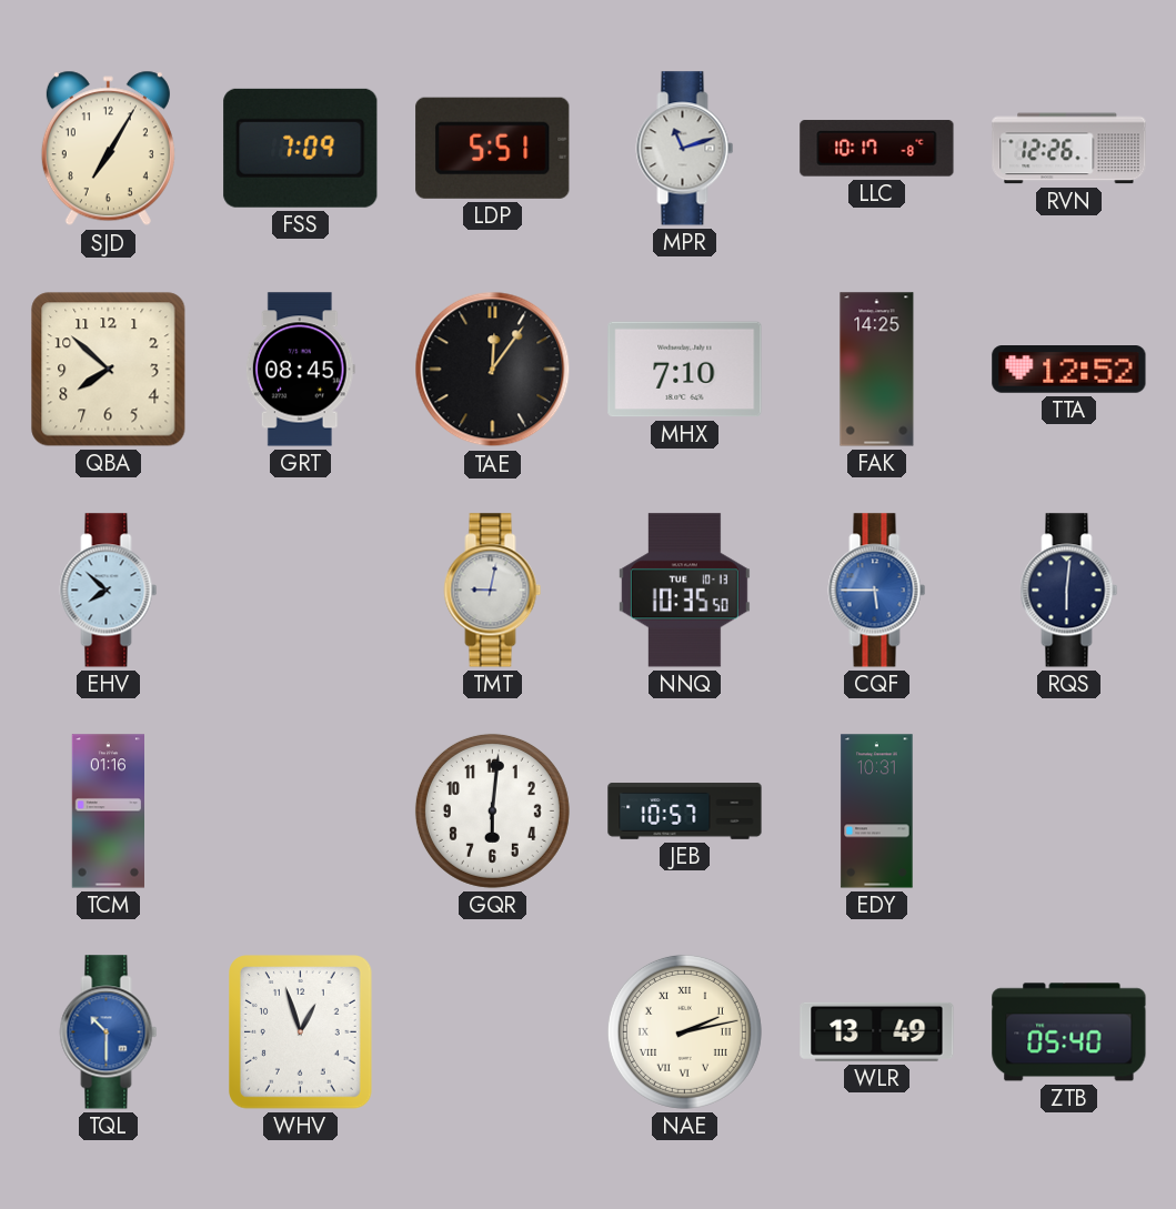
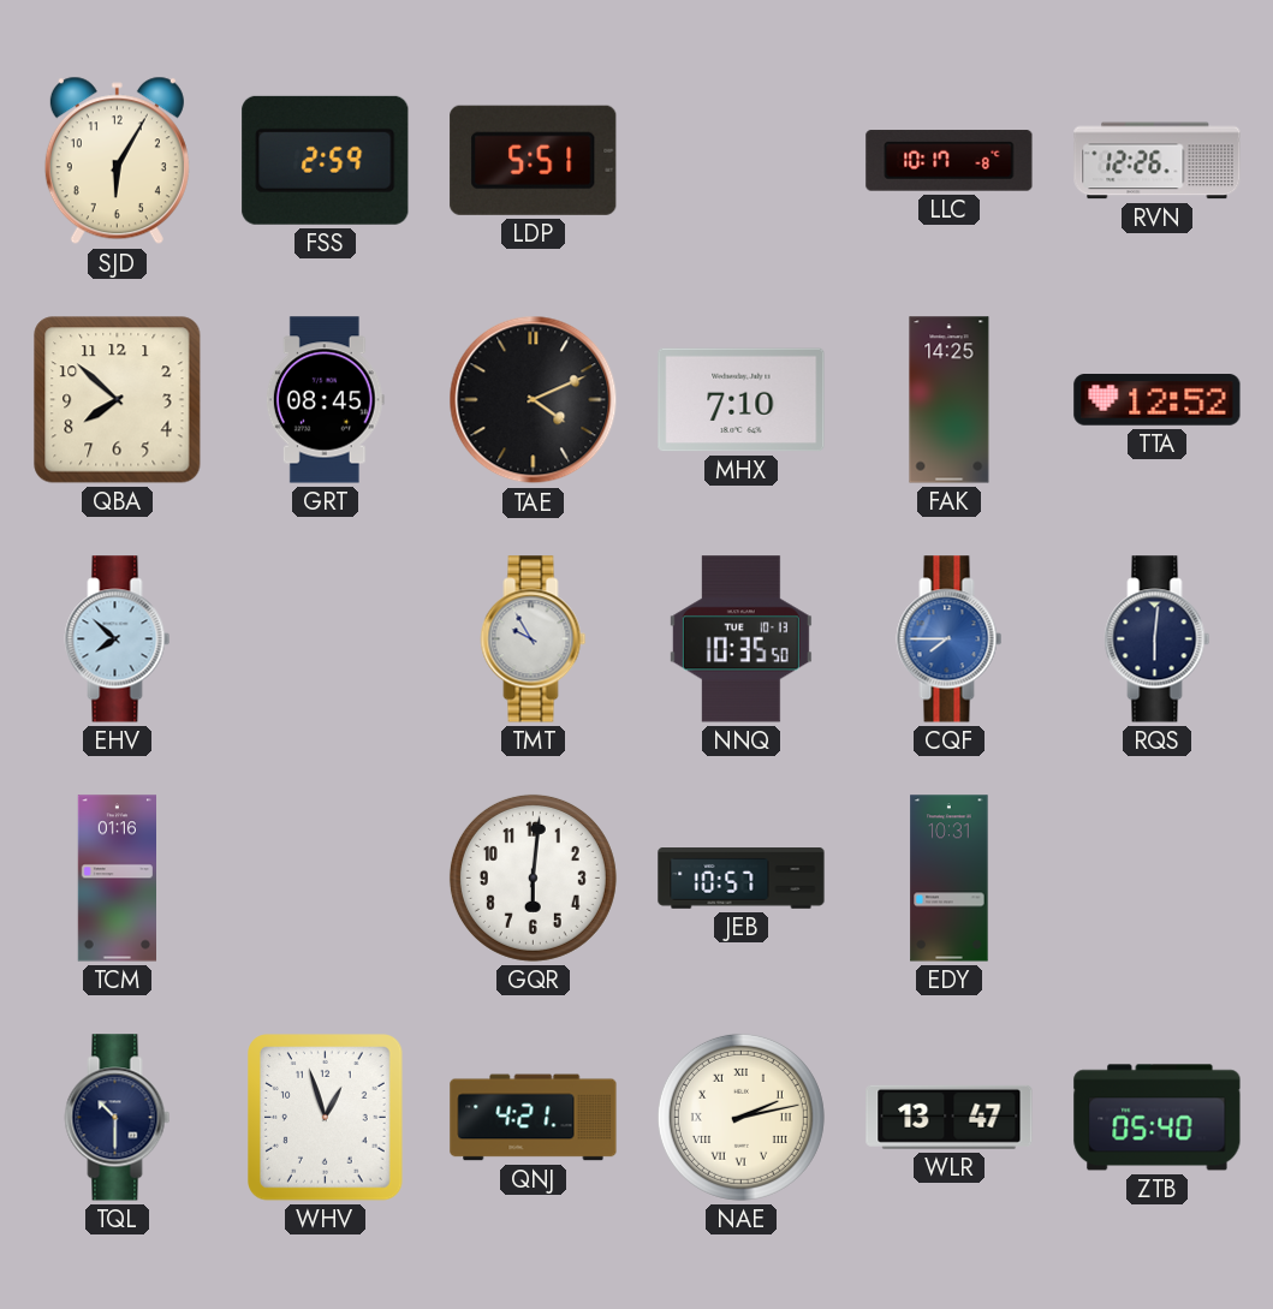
SJD: 7:05 -> 6:05 (117, 161)
FSS: 7:09 -> 2:59 (326, 160)
MPR: 11:12 -> none (685, 149)
TAE: 12:06 -> 4:11 (534, 400)
TMT: 9:02 -> 9:55 (534, 639)
CQF: 5:45 -> 7:45 (950, 639)
TQL dial: blue -> navy (118, 1118)
QNJ: none -> 4:21 (534, 1118)
WLR: 13:49 -> 13:47 (950, 1117)
